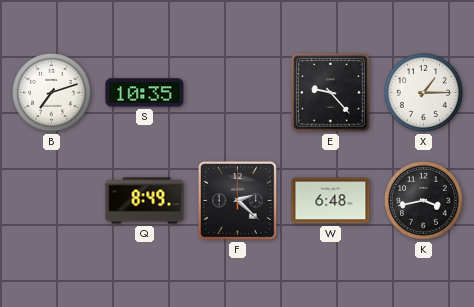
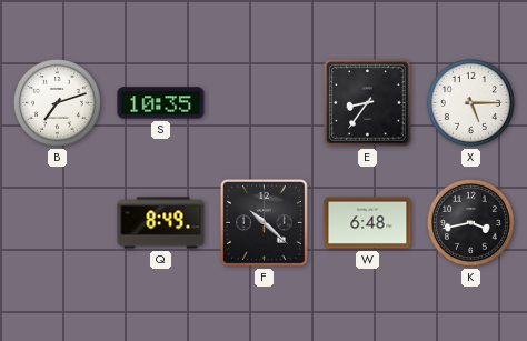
E: 9:23 -> 8:36 (368, 103)
X: 1:15 -> 5:15 (470, 102)
F: 2:22 -> 10:22 (263, 222)
